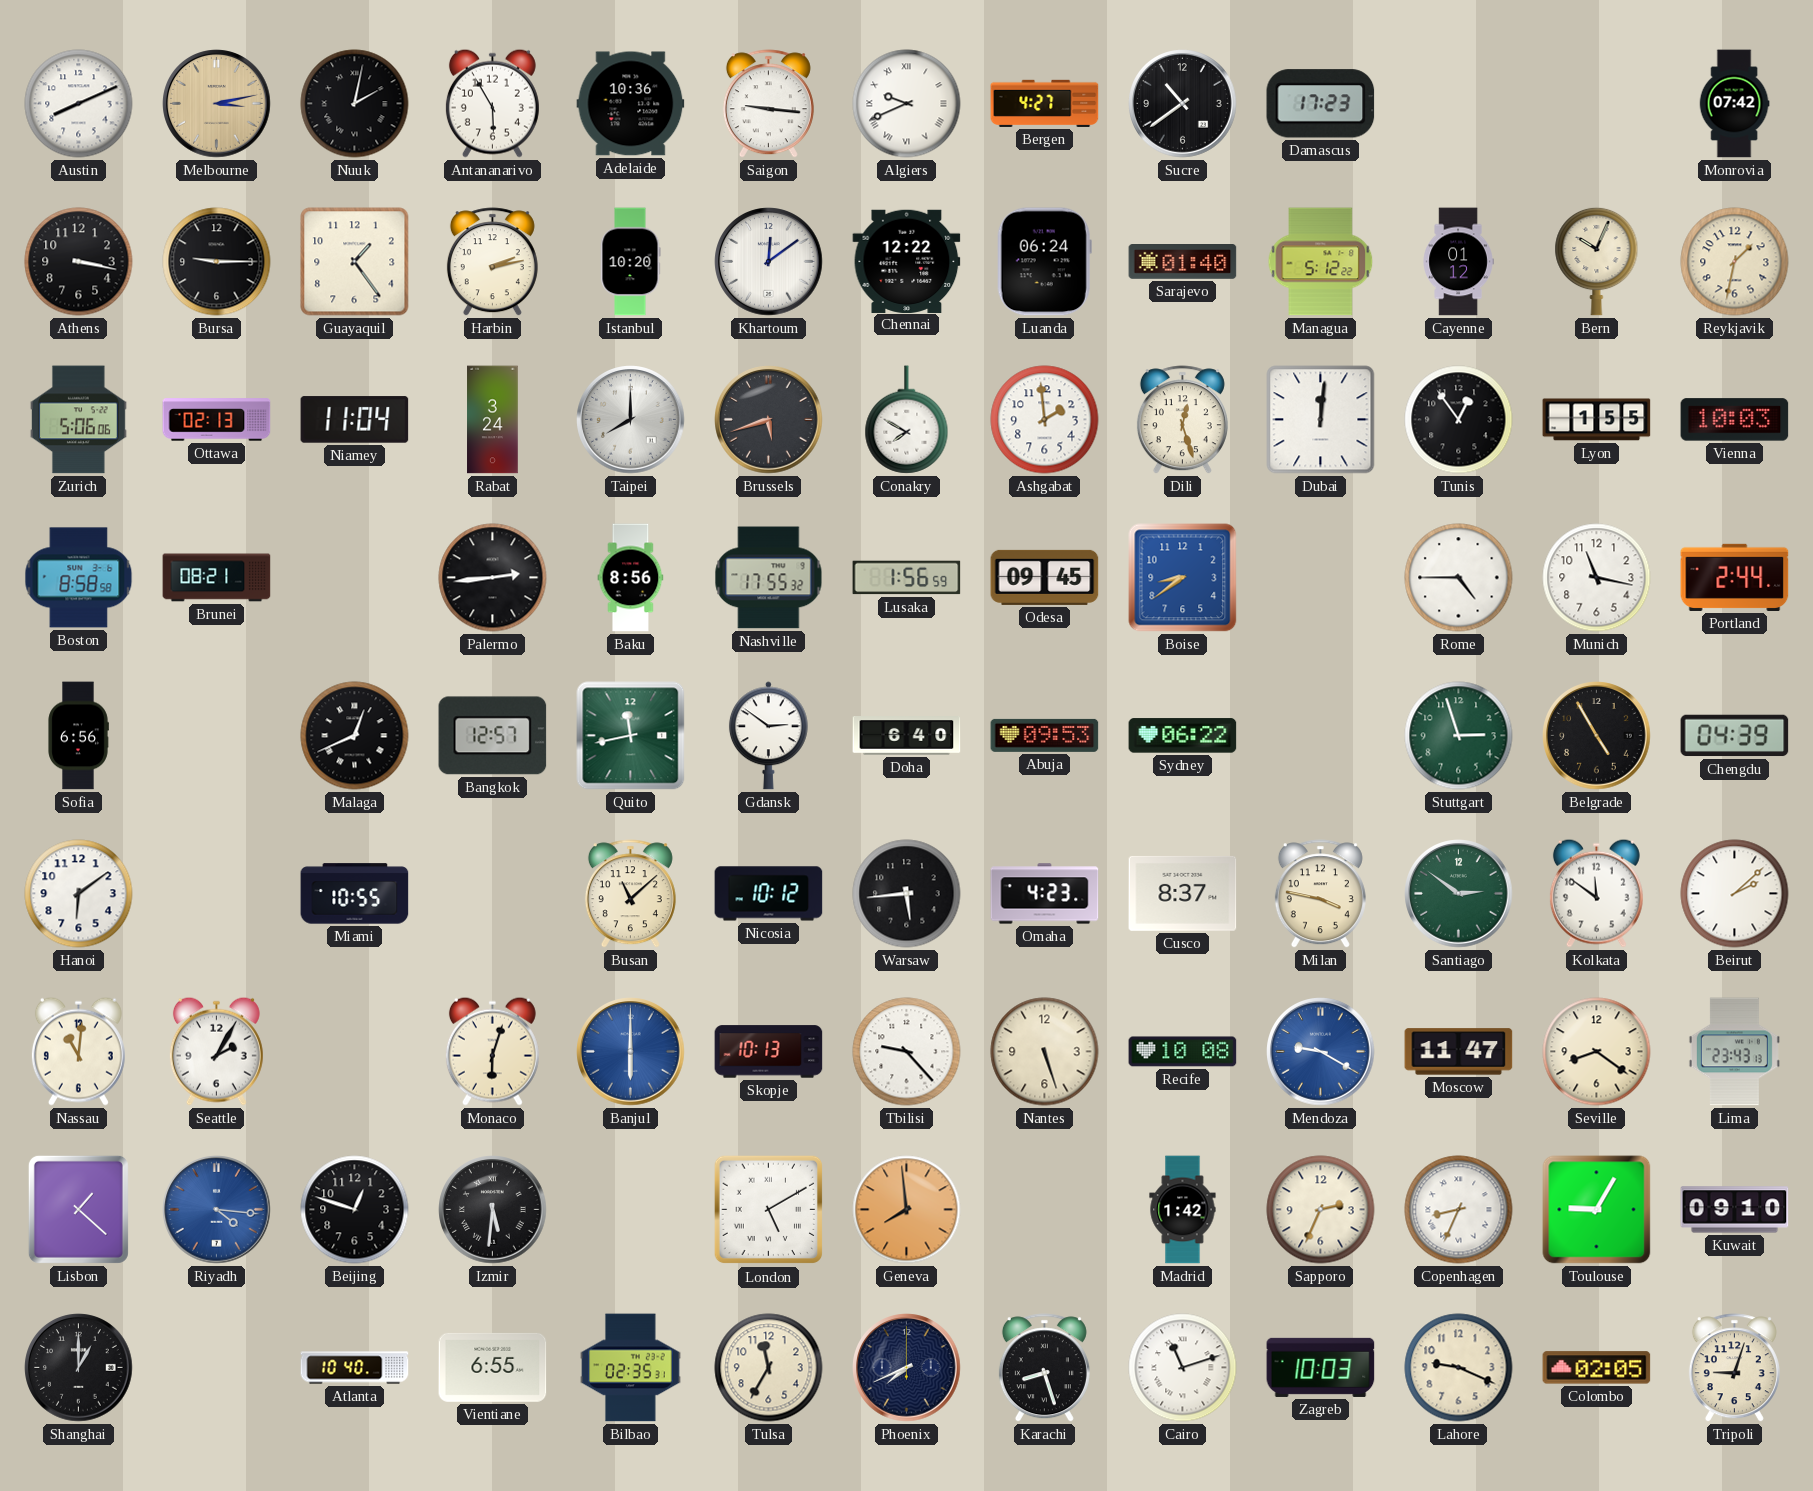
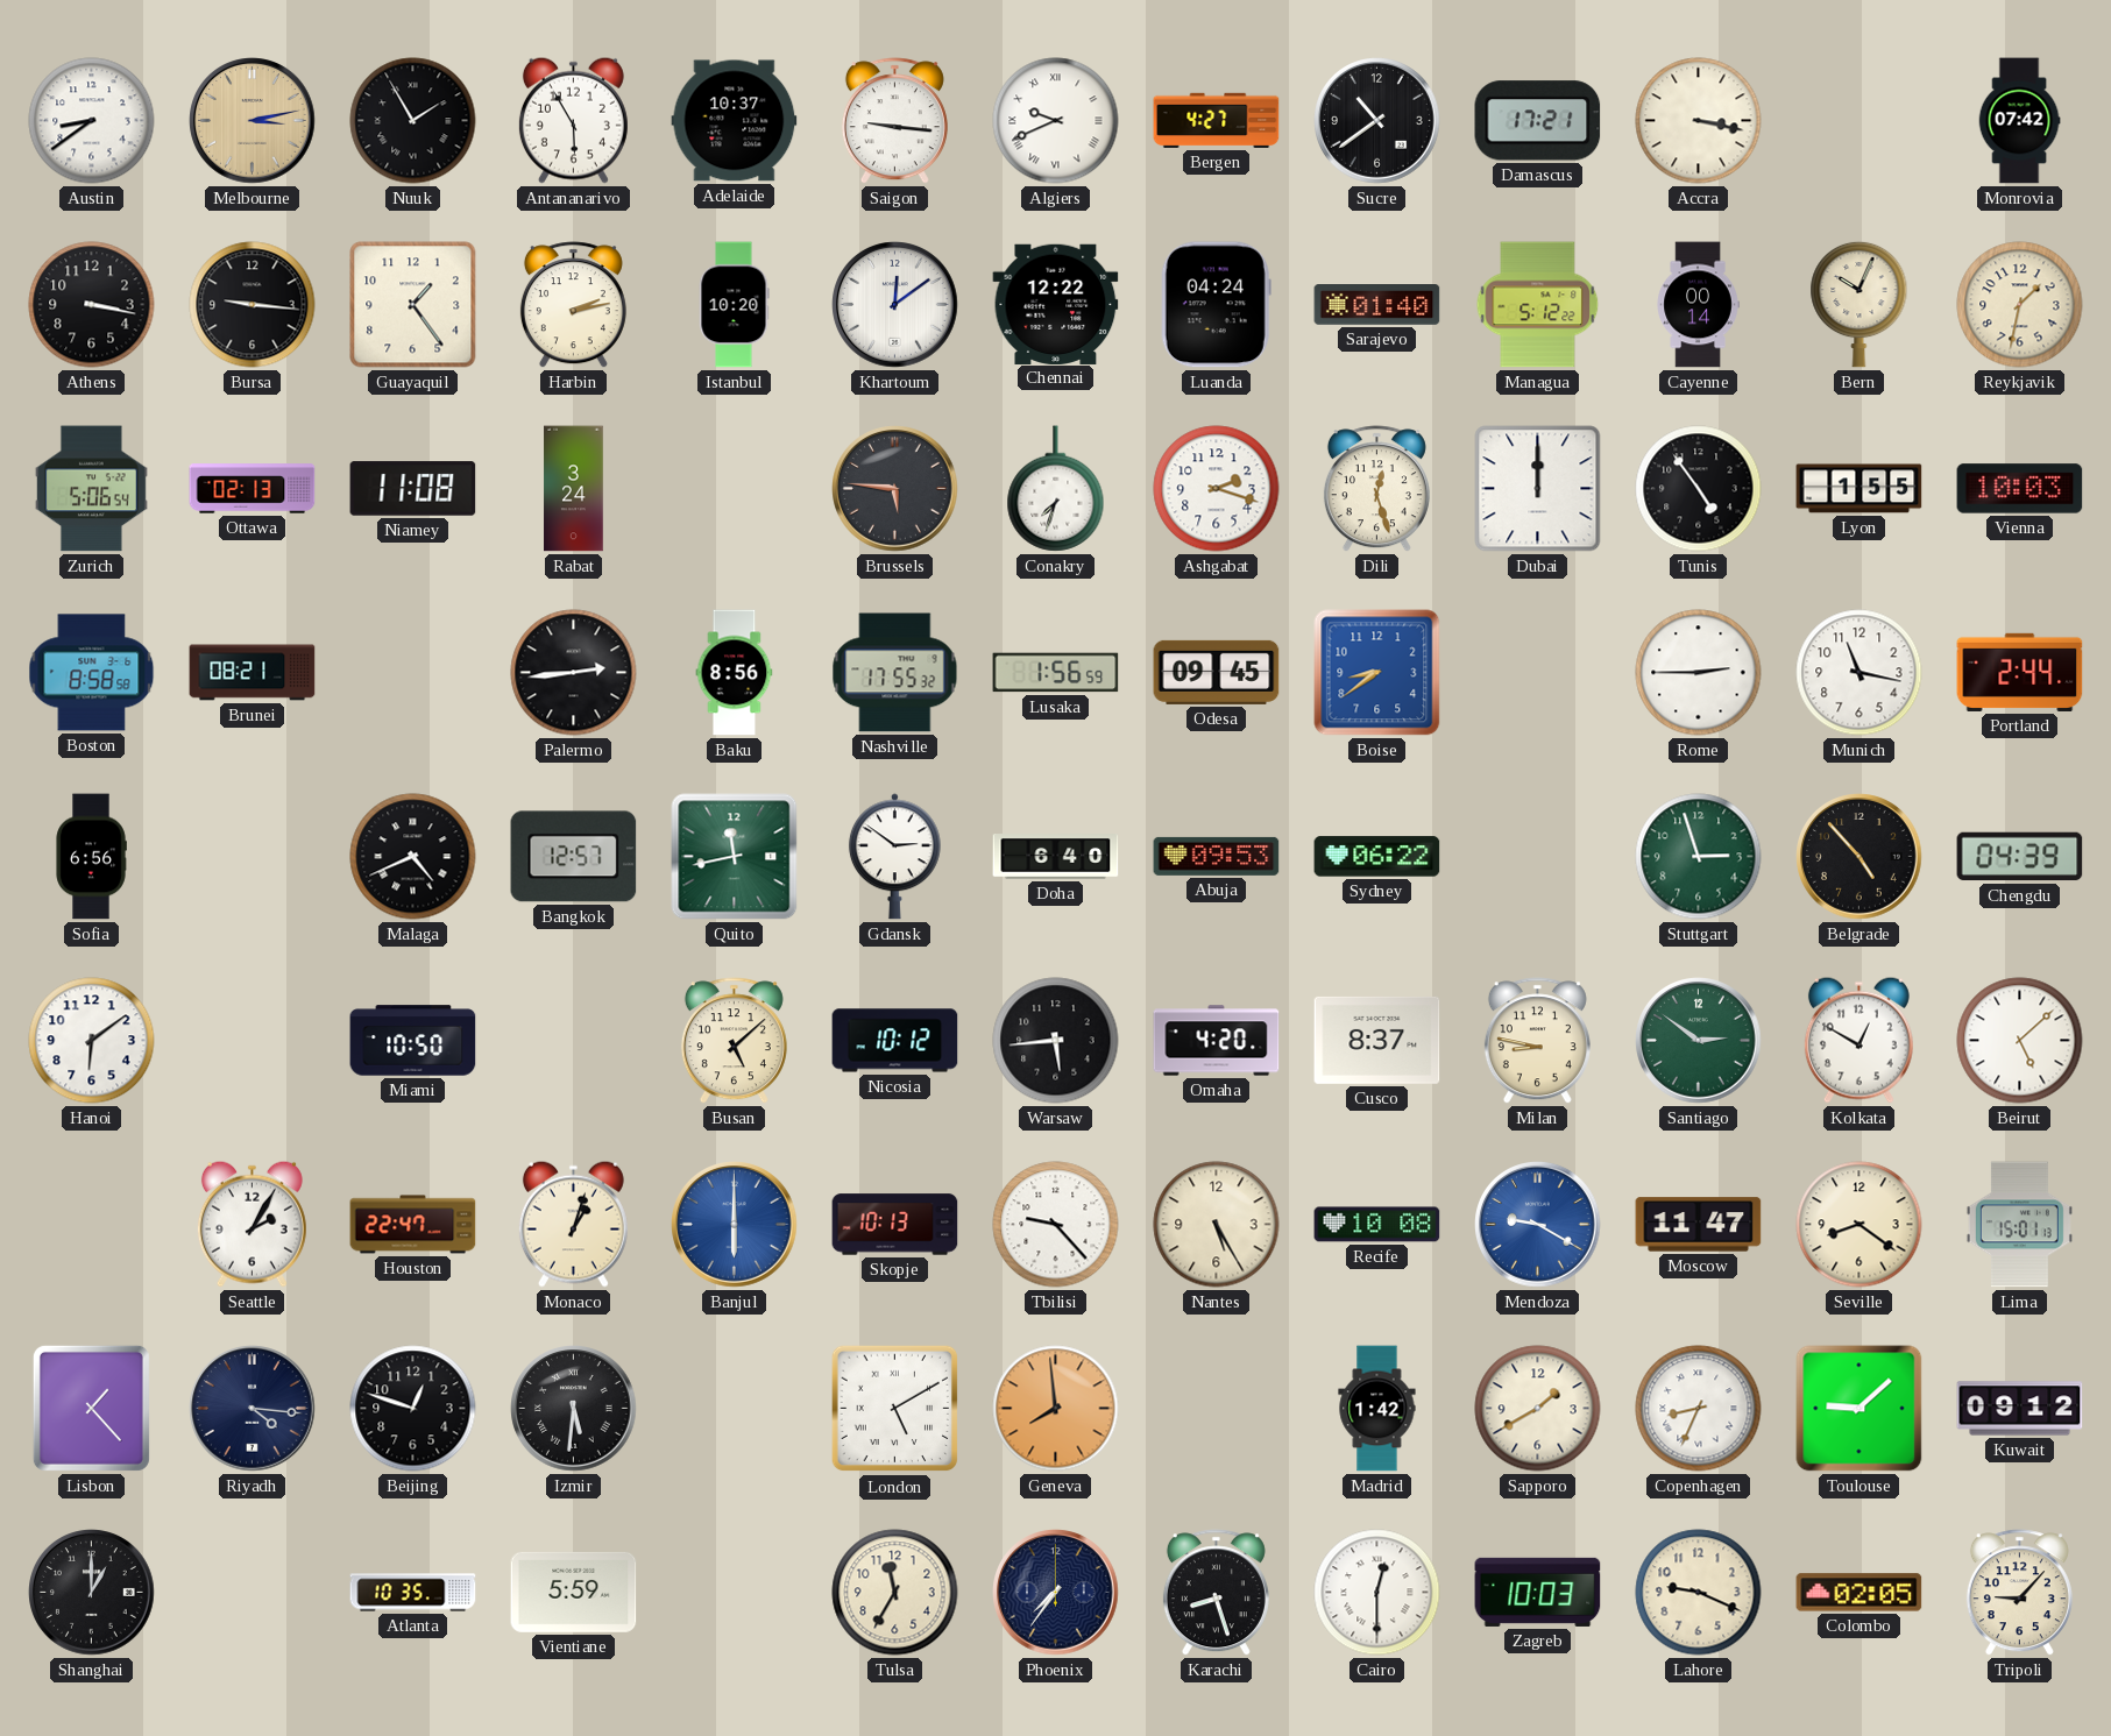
Austin: 8:11 -> 8:39 (92, 121)
Nuuk: 2:02 -> 1:55 (413, 121)
Adelaide: 10:36 -> 10:37 (735, 121)
Damascus: 17:23 -> 17:21 (1538, 121)
Accra: none -> 3:17 (1699, 121)
Bursa: 9:15 -> 9:16 (253, 305)
Luanda: 06:24 -> 04:24 (1216, 305)
Cayenne: 01:12 -> 00:14 (1698, 305)
Zurich: 5:06:06 -> 5:06:54 (91, 489)
Niamey: 11:04 -> 11:08 (413, 489)
Taipei: 8:00 -> none (631, 420)
Brussels: 5:42 -> 5:46 (895, 489)
Conakry: 7:50 -> 7:33 (1056, 489)
Ashgabat: 1:59 -> 2:18 (1217, 489)
Dubai: 12:01 -> 12:00 (1538, 489)
Tunis: 12:54 -> 4:54 (1699, 489)
Rome: 4:45 -> 2:45 (1699, 673)
Malaga: 12:41 -> 4:41 (413, 857)
Belgrade: 4:55 -> 4:53 (1859, 857)
Miami: 10:55 -> 10:50 (413, 1041)
Busan: 11:08 -> 5:08 (734, 1041)
Omaha: 4:23 -> 4:20 (1217, 1041)
Milan: 3:47 -> 8:47 (1537, 1041)
Kolkata: 11:51 -> 12:50 (1858, 1040)
Beirut: 2:08 -> 5:08 (2020, 1041)
Nassau: 11:01 -> none (78, 1051)
Houston: none -> 22:47 (413, 1225)
Monaco: 6:03 -> 1:03 (573, 1224)
Nantes: 5:27 -> 5:25 (1217, 1225)
Lima: 23:43 -> 15:01 (2019, 1225)
Lisbon: 1:22 -> 1:23 (91, 1408)
Riyadh dial: blue -> navy (253, 1409)
Sapporo: 2:34 -> 1:40 (1538, 1409)
Toulouse: 9:05 -> 9:08 (1859, 1409)
Kuwait: 09:10 -> 09:12 (2020, 1409)
Atlanta: 10:40 -> 10:35 (413, 1593)
Vientiane: 6:55 -> 5:59 (574, 1592)
Bilbao: 02:35 -> none (631, 1368)
Phoenix: 7:41 -> 7:36 (1056, 1593)
Cairo: 11:12 -> 12:30 (1377, 1593)
Tripoli: 9:03 -> 9:07 (2019, 1593)
